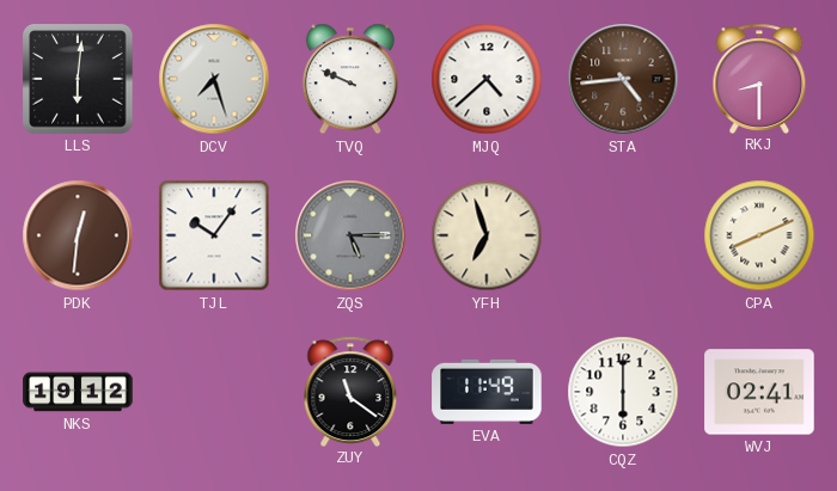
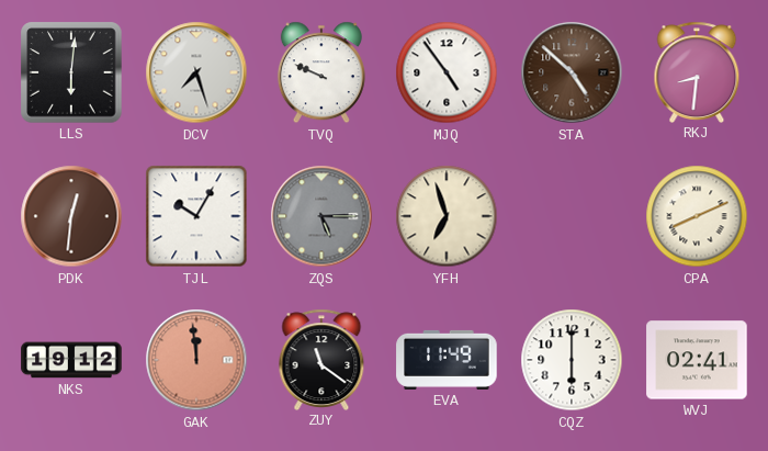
MJQ: 4:38 -> 4:54 (447, 72)
STA: 4:44 -> 4:52 (572, 72)
RKJ: 8:30 -> 8:31 (697, 71)
TJL: 10:06 -> 10:05 (196, 216)
GAK: none -> 11:59 (196, 360)
